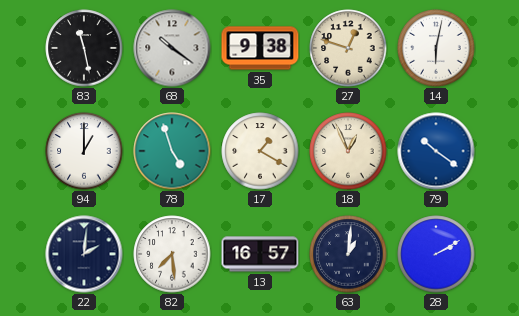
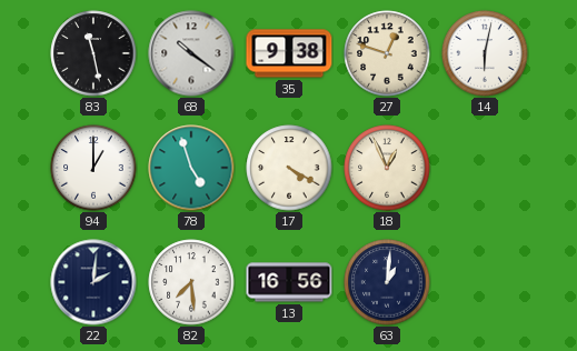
17: 1:20 -> 4:20 (289, 168)
79: 10:21 -> none (436, 151)
13: 16:57 -> 16:56 (289, 282)
28: 2:10 -> none (436, 254)
